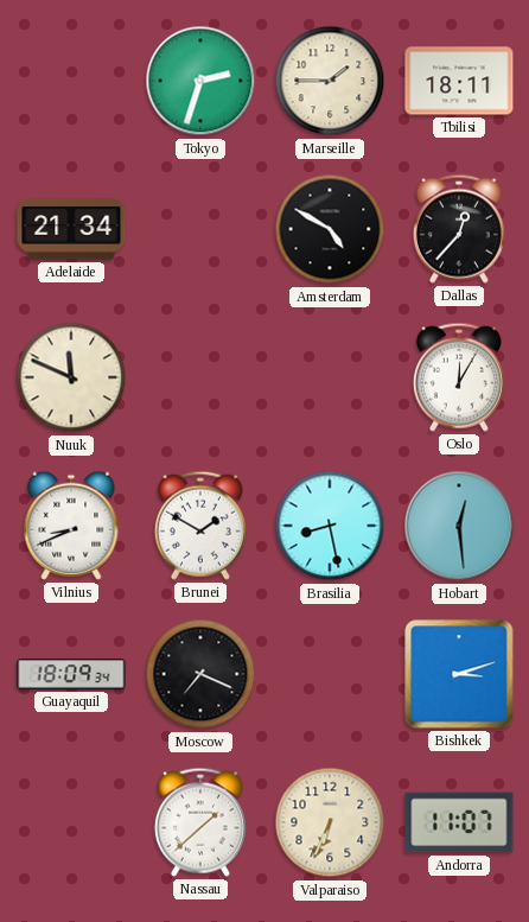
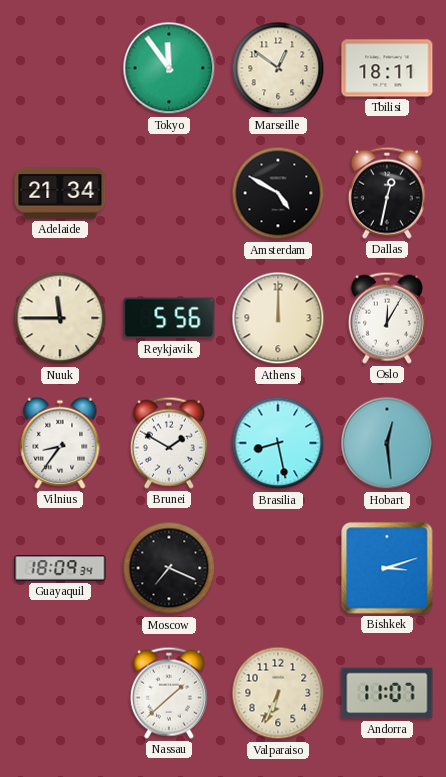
Tokyo: 2:33 -> 11:54 (169, 68)
Marseille: 1:45 -> 12:51 (278, 68)
Dallas: 12:37 -> 12:32 (387, 193)
Nuuk: 11:49 -> 11:45 (60, 318)
Reykjavik: none -> 5:56 (169, 318)
Athens: none -> 12:00 (278, 318)
Vilnius: 8:41 -> 8:36 (60, 443)
